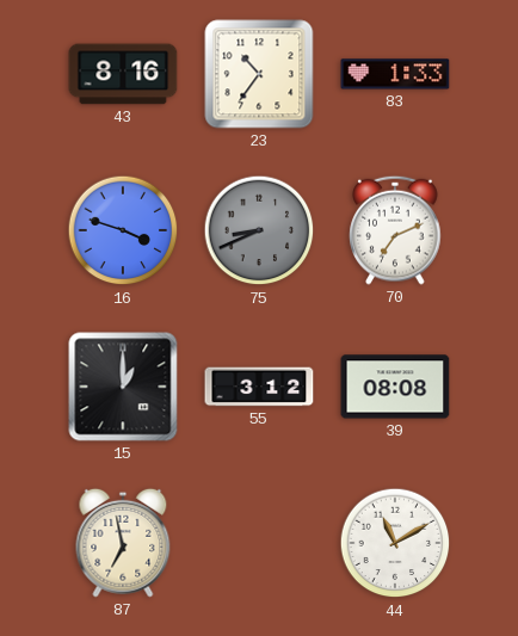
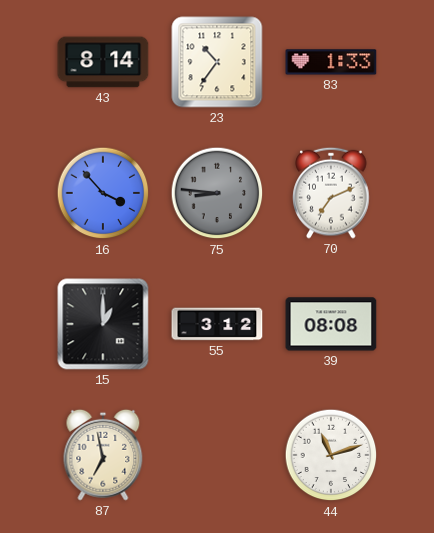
43: 8:16 -> 8:14 (103, 62)
16: 3:48 -> 3:53 (103, 193)
75: 8:41 -> 8:46 (217, 193)
44: 11:10 -> 11:12 (331, 455)
